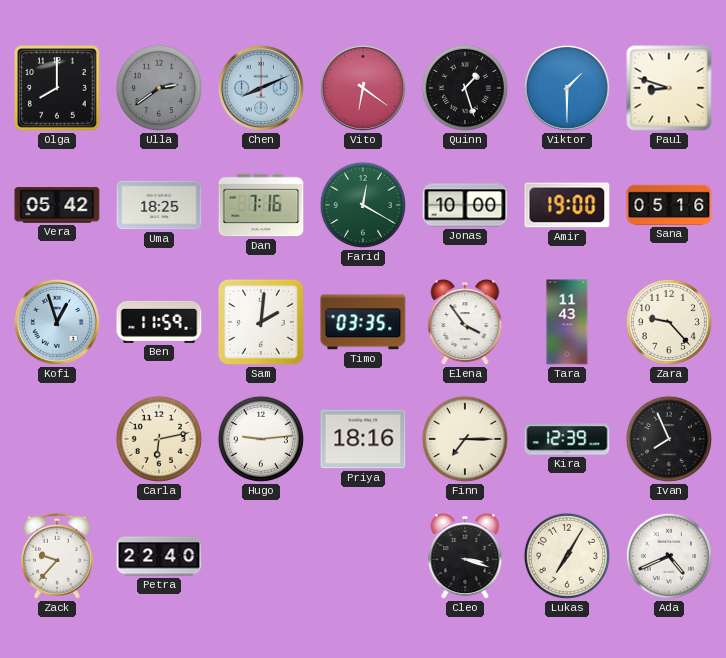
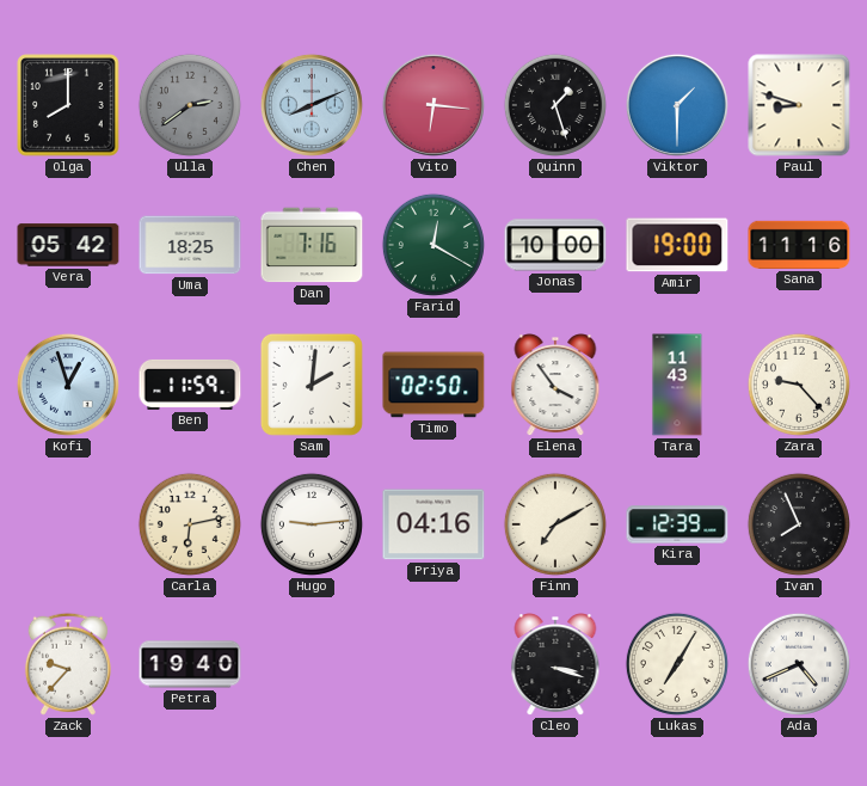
Vito: 6:21 -> 6:16 (433, 105)
Sana: 05:16 -> 11:16 (799, 245)
Timo: 03:35 -> 02:50 (433, 385)
Priya: 18:16 -> 04:16 (433, 524)
Finn: 7:15 -> 7:10 (555, 524)
Petra: 22:40 -> 19:40 (190, 664)
